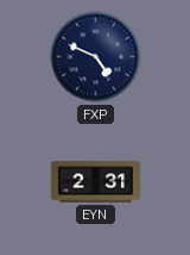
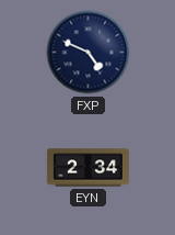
EYN: 2:31 -> 2:34 (87, 168)
